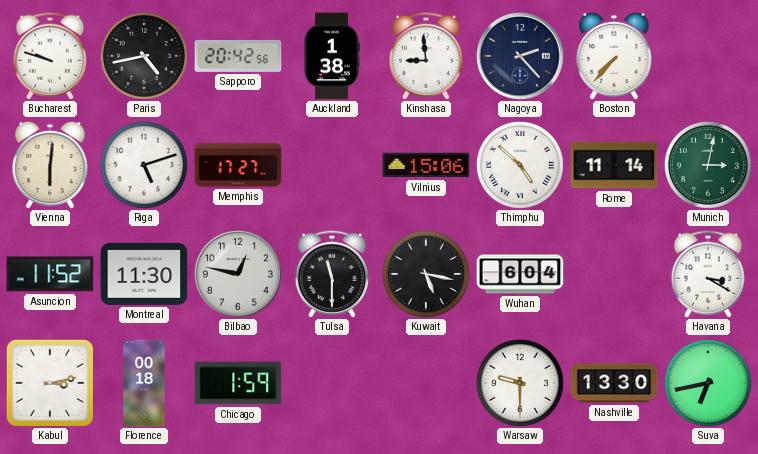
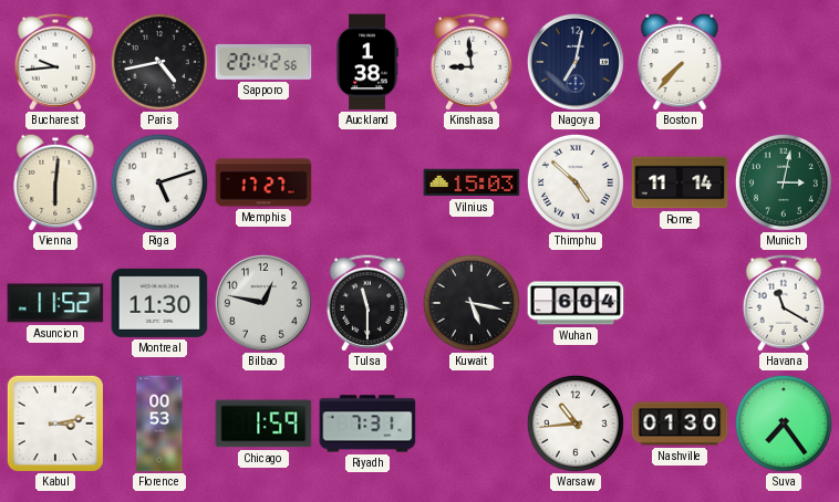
Bucharest: 9:48 -> 9:44 (55, 62)
Nagoya: 2:23 -> 7:02 (576, 62)
Vilnius: 15:06 -> 15:03 (472, 182)
Havana: 3:20 -> 11:20 (784, 303)
Florence: 00:18 -> 00:53 (159, 423)
Riyadh: none -> 7:31 (367, 423)
Warsaw: 9:30 -> 10:44 (576, 423)
Nashville: 13:30 -> 01:30 (680, 423)
Suva: 6:43 -> 7:24 (784, 423)
